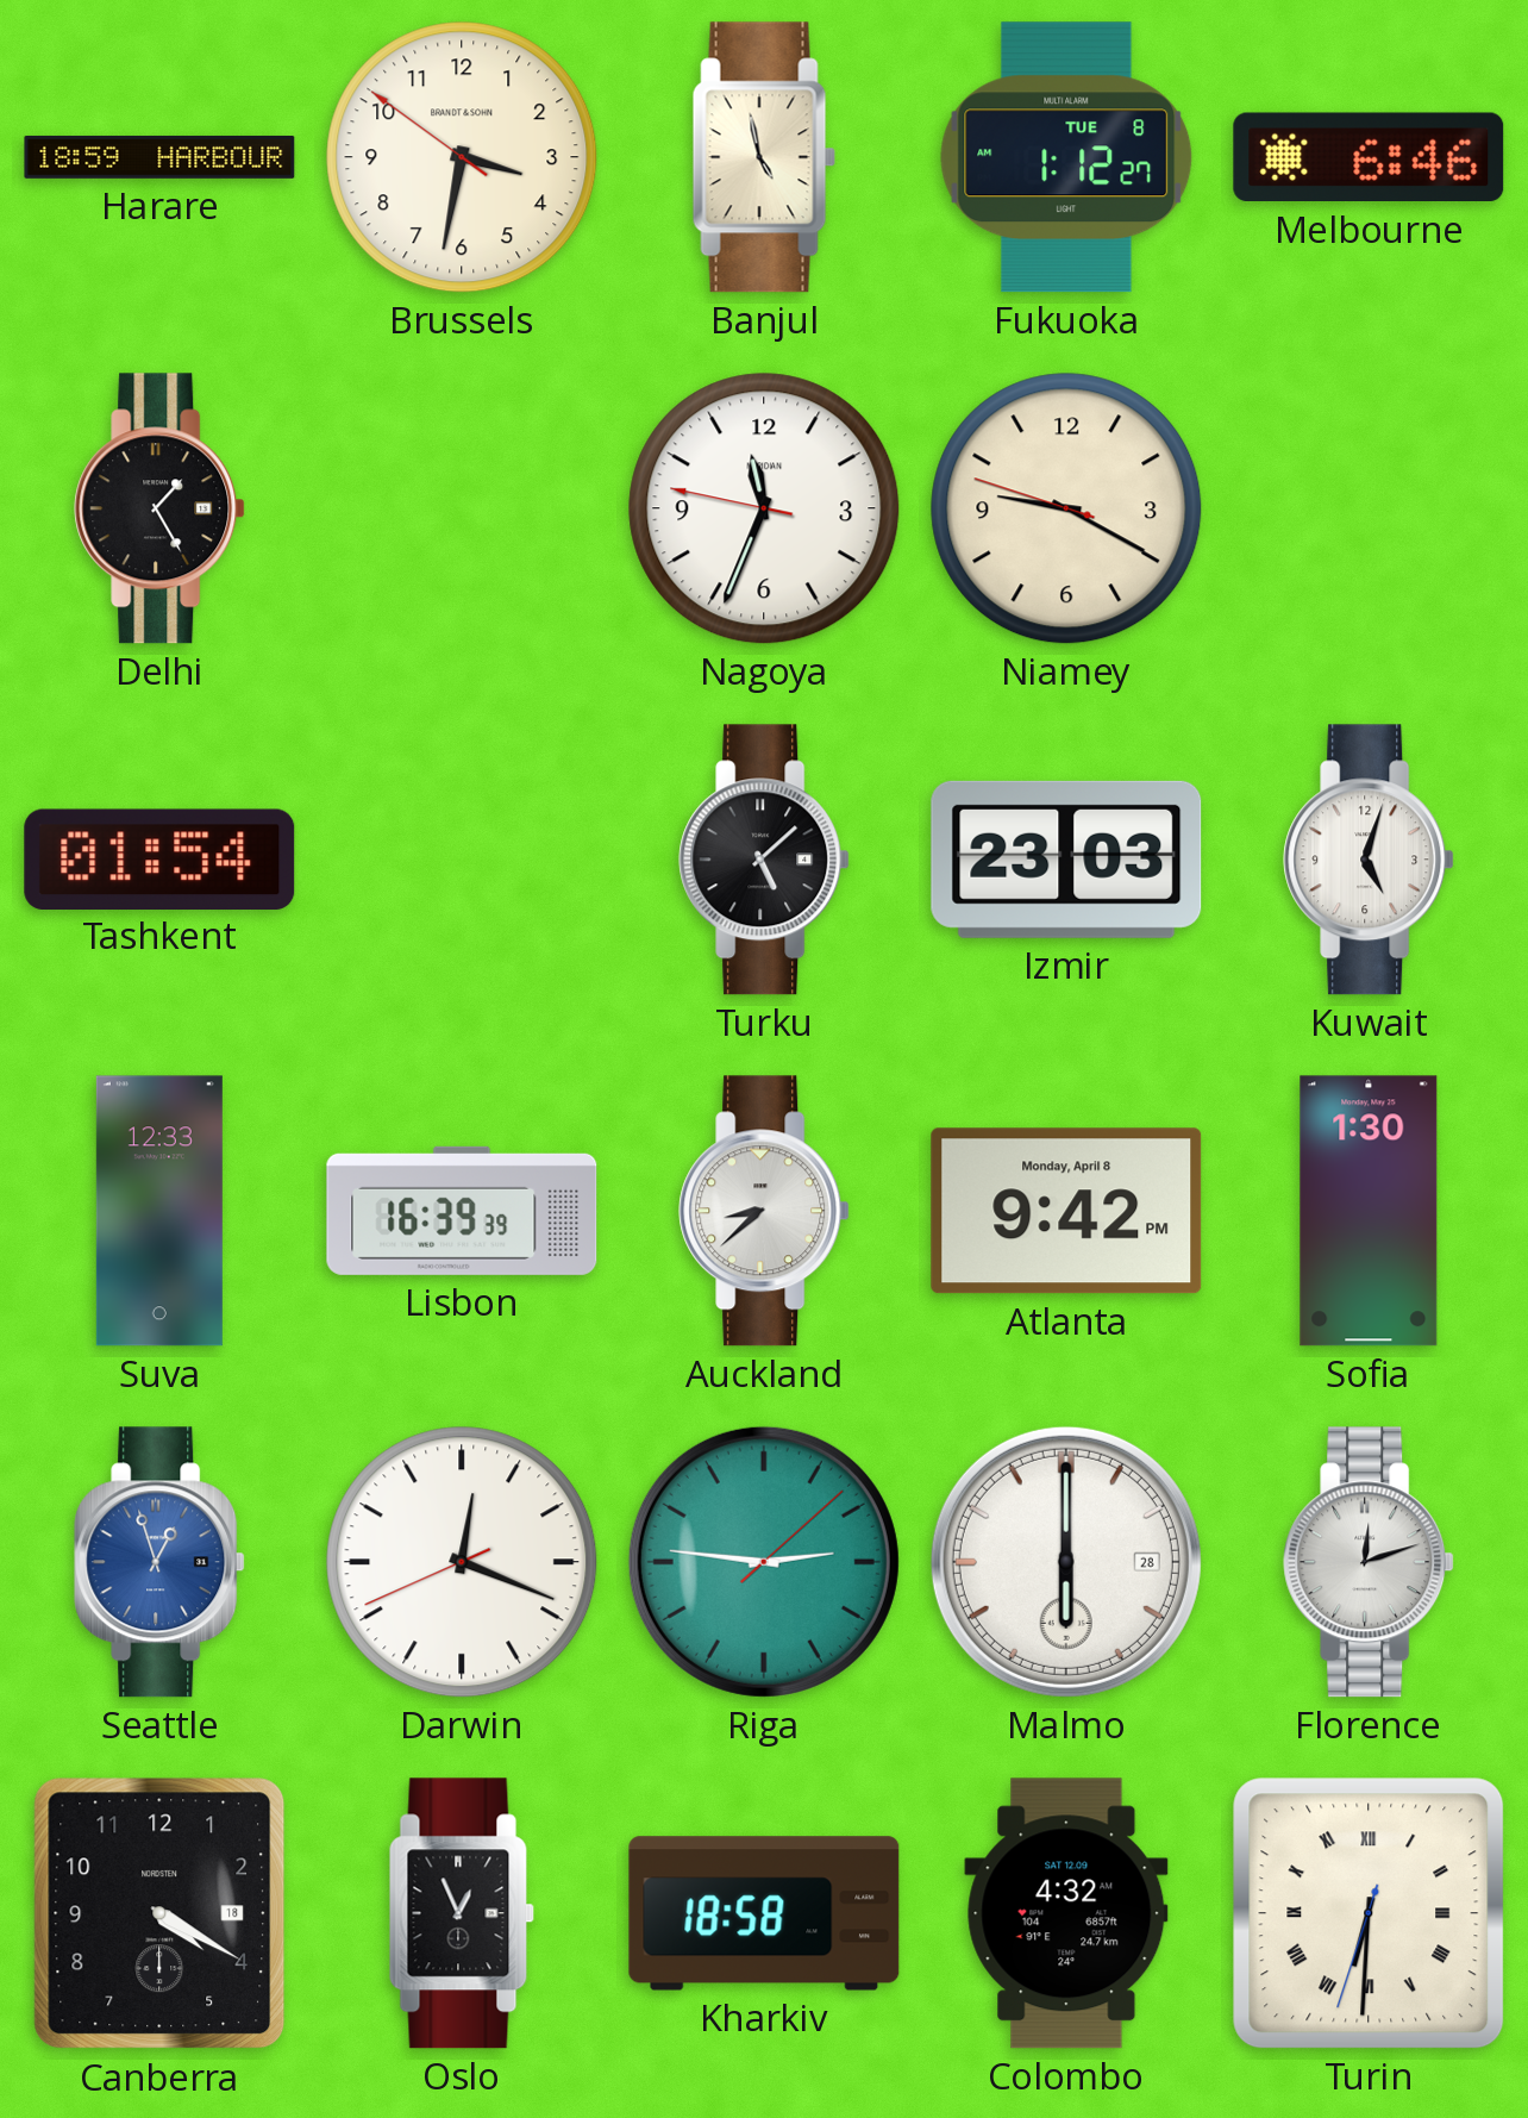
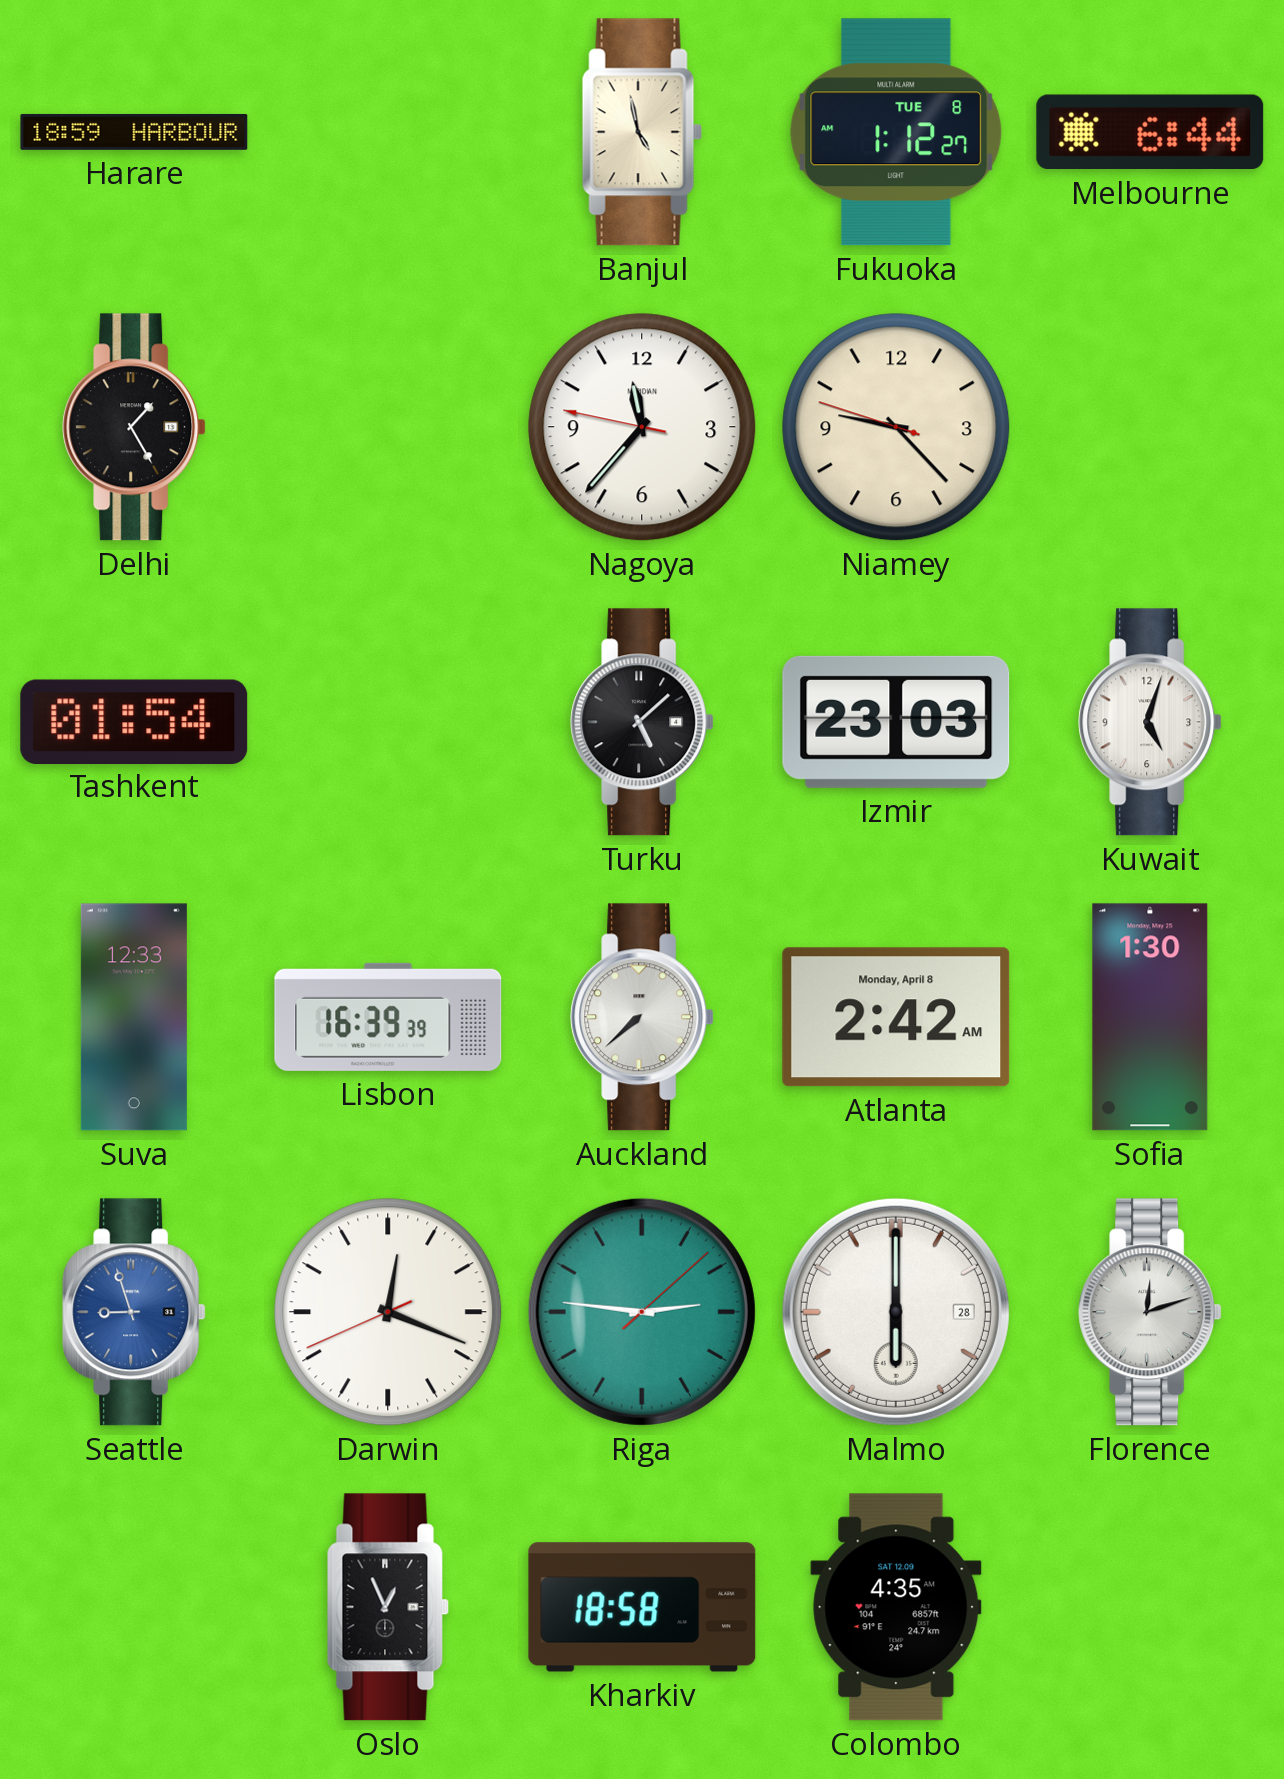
Brussels: 3:31 -> none (462, 157)
Melbourne: 6:46 -> 6:44 (1150, 132)
Nagoya: 11:33 -> 11:36 (642, 427)
Niamey: 9:19 -> 9:22 (896, 427)
Auckland: 8:38 -> 7:38 (642, 1017)
Atlanta: 9:42 -> 2:42 (896, 1017)
Seattle: 12:57 -> 8:57 (134, 1312)
Canberra: 4:20 -> none (159, 1913)
Colombo: 4:32 -> 4:35 (896, 1607)
Turin: 6:30 -> none (1369, 1913)
